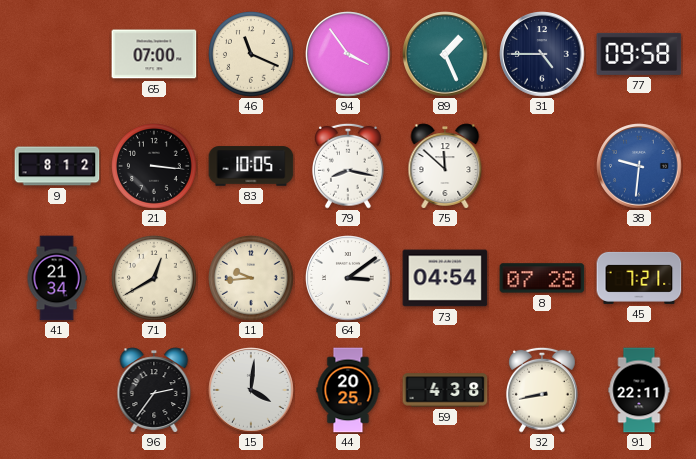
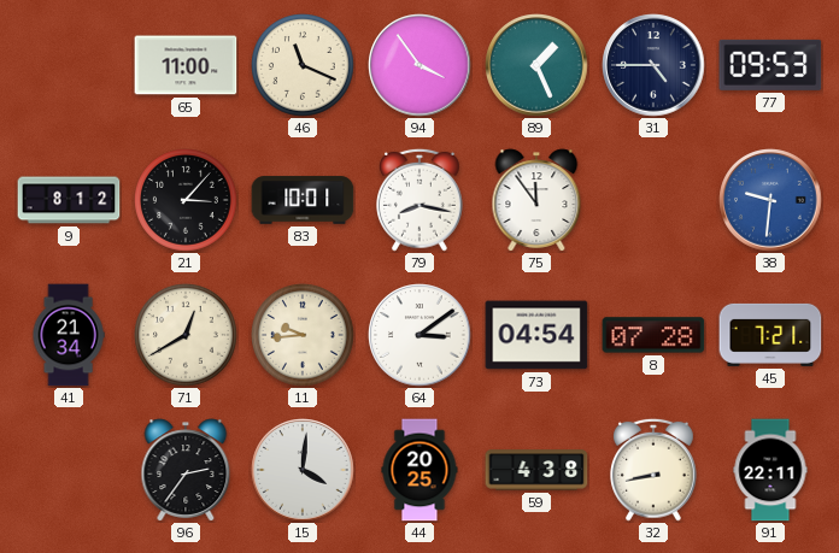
65: 07:00 -> 11:00 (186, 65)
77: 09:58 -> 09:53 (770, 65)
21: 3:16 -> 3:07 (187, 201)
83: 10:05 -> 10:01 (303, 200)
75: 11:52 -> 11:54 (536, 200)
